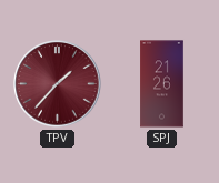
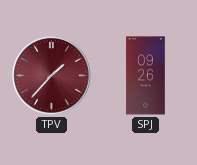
SPJ: 21:26 -> 09:26 (146, 76)
